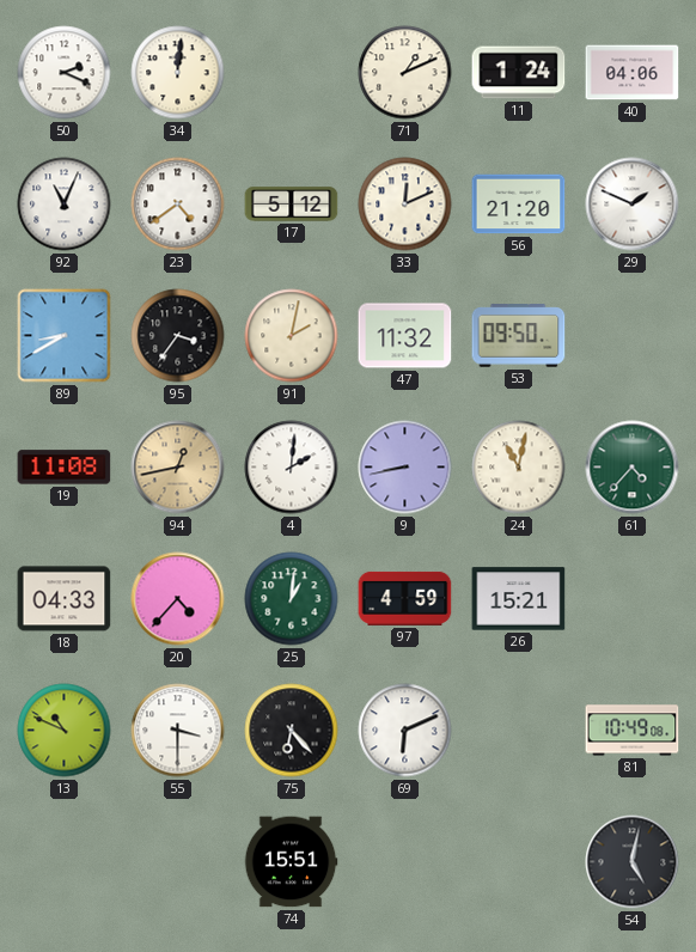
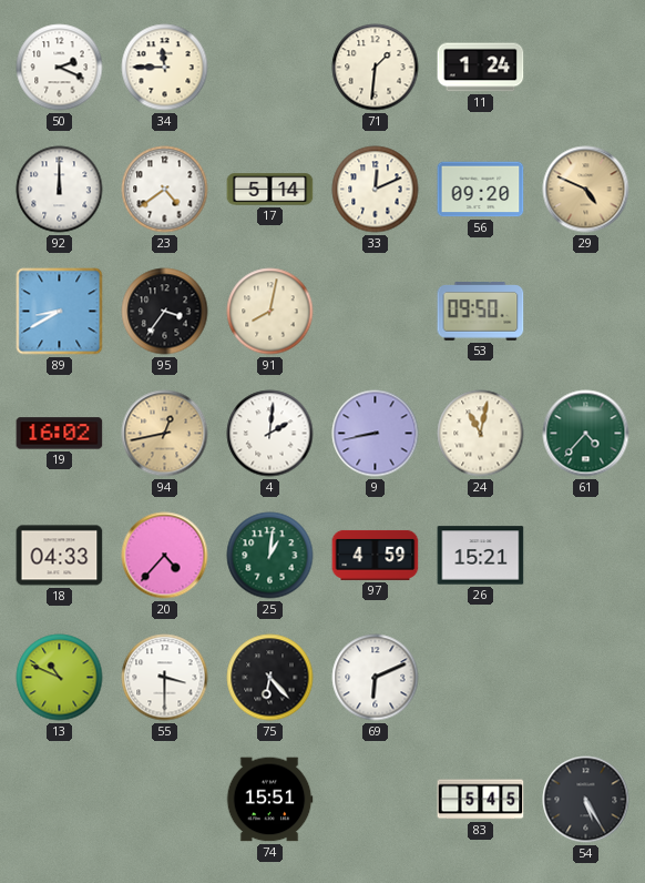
34: 12:01 -> 11:45 (165, 68)
71: 1:11 -> 1:31 (376, 68)
40: 04:06 -> none (633, 73)
92: 11:04 -> 12:00 (60, 190)
17: 5:12 -> 5:14 (270, 190)
56: 21:20 -> 09:20 (481, 190)
29: 1:49 -> 4:49 (586, 190)
29 dial: white -> champagne (586, 190)
91: 2:02 -> 8:02 (270, 312)
47: 11:32 -> none (405, 336)
19: 11:08 -> 16:02 (60, 434)
81: 10:49 -> none (633, 731)
83: none -> 5:45 (481, 800)
54: 5:02 -> 5:25 (586, 800)
